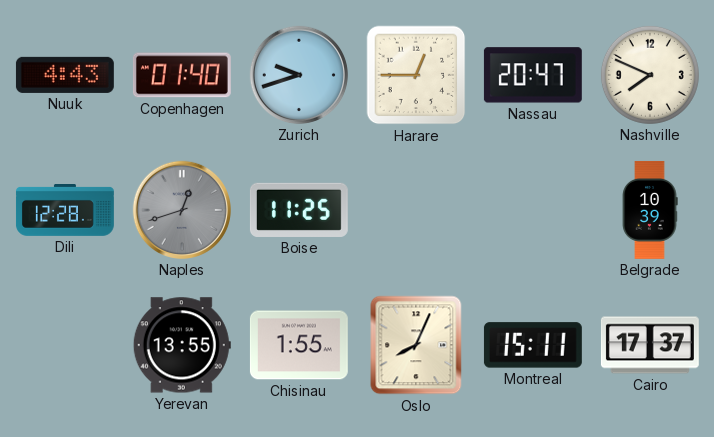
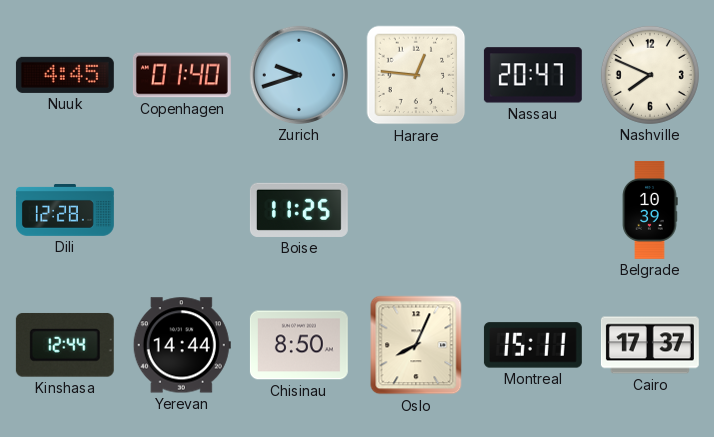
Nuuk: 4:43 -> 4:45 (65, 75)
Harare: 12:45 -> 12:46 (416, 75)
Naples: 12:42 -> none (182, 210)
Kinshasa: none -> 12:44 (65, 345)
Yerevan: 13:55 -> 14:44 (182, 345)
Chisinau: 1:55 -> 8:50 (299, 345)
